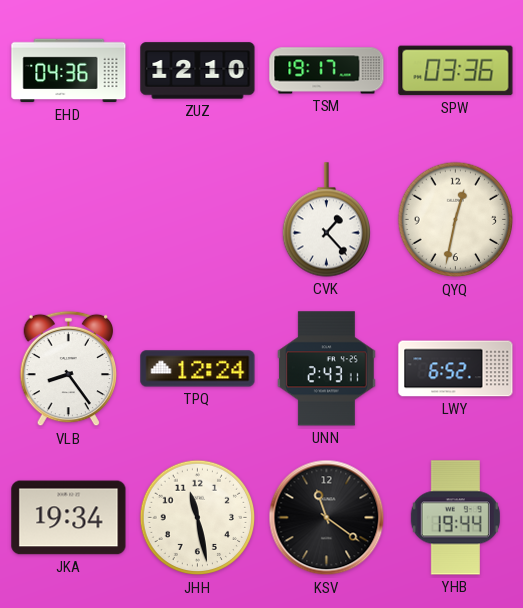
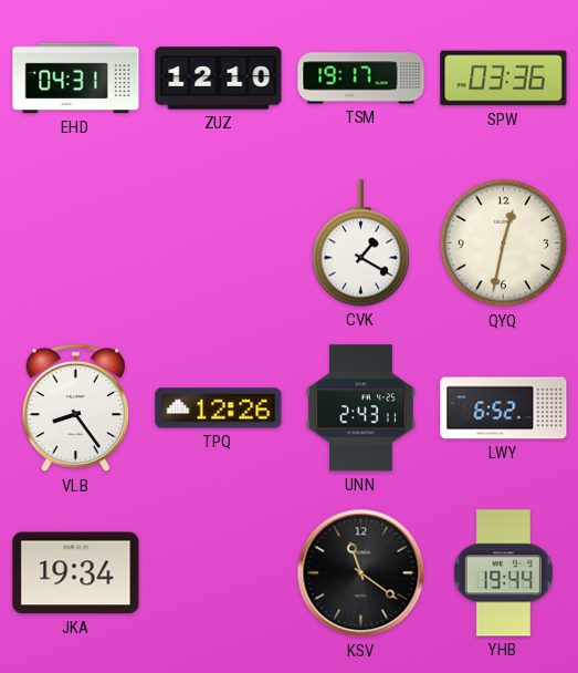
EHD: 04:36 -> 04:31 (76, 79)
CVK: 1:23 -> 1:20 (360, 244)
TPQ: 12:24 -> 12:26 (219, 408)
JHH: 11:28 -> none (198, 518)
